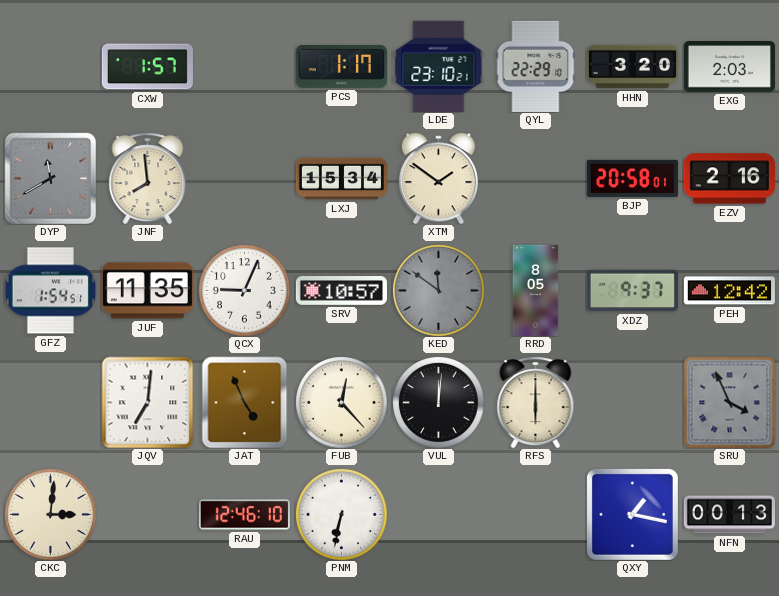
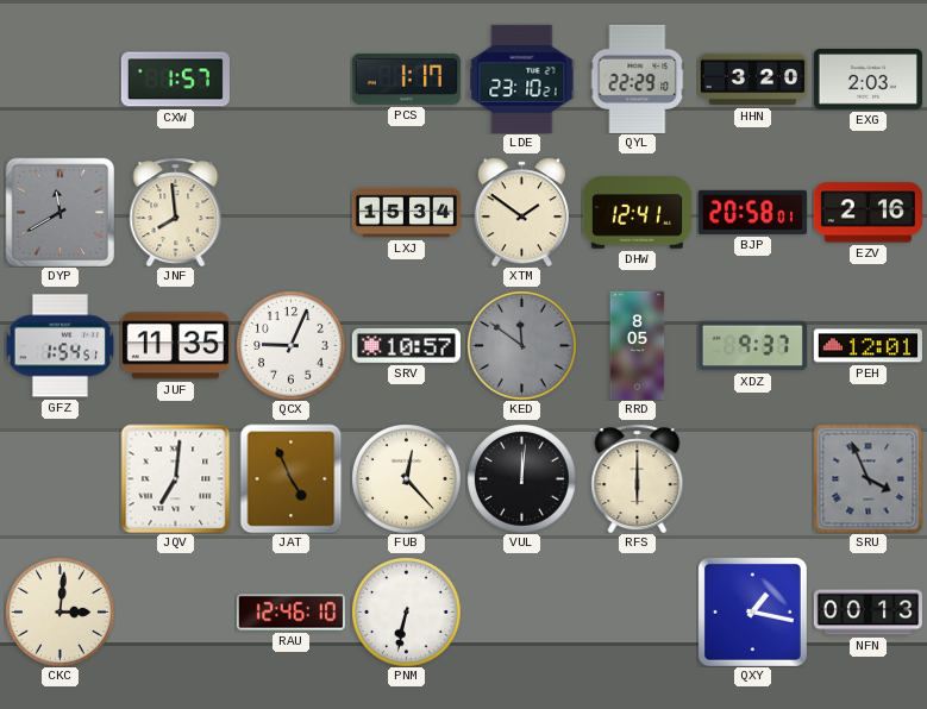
DHW: none -> 12:41 (637, 213)
PEH: 12:42 -> 12:01 (868, 346)
